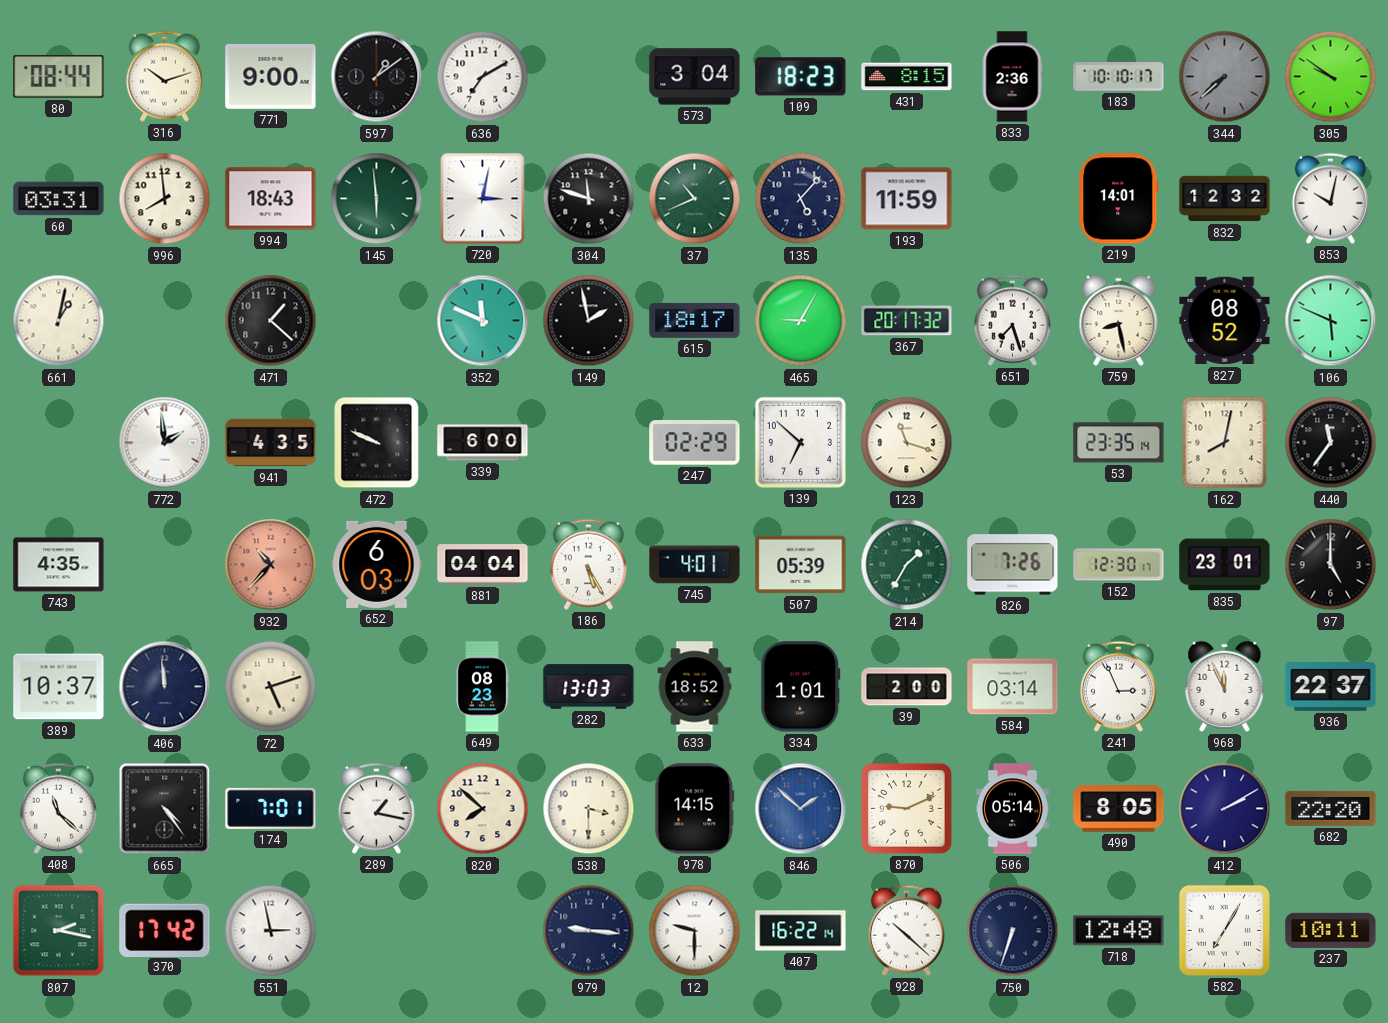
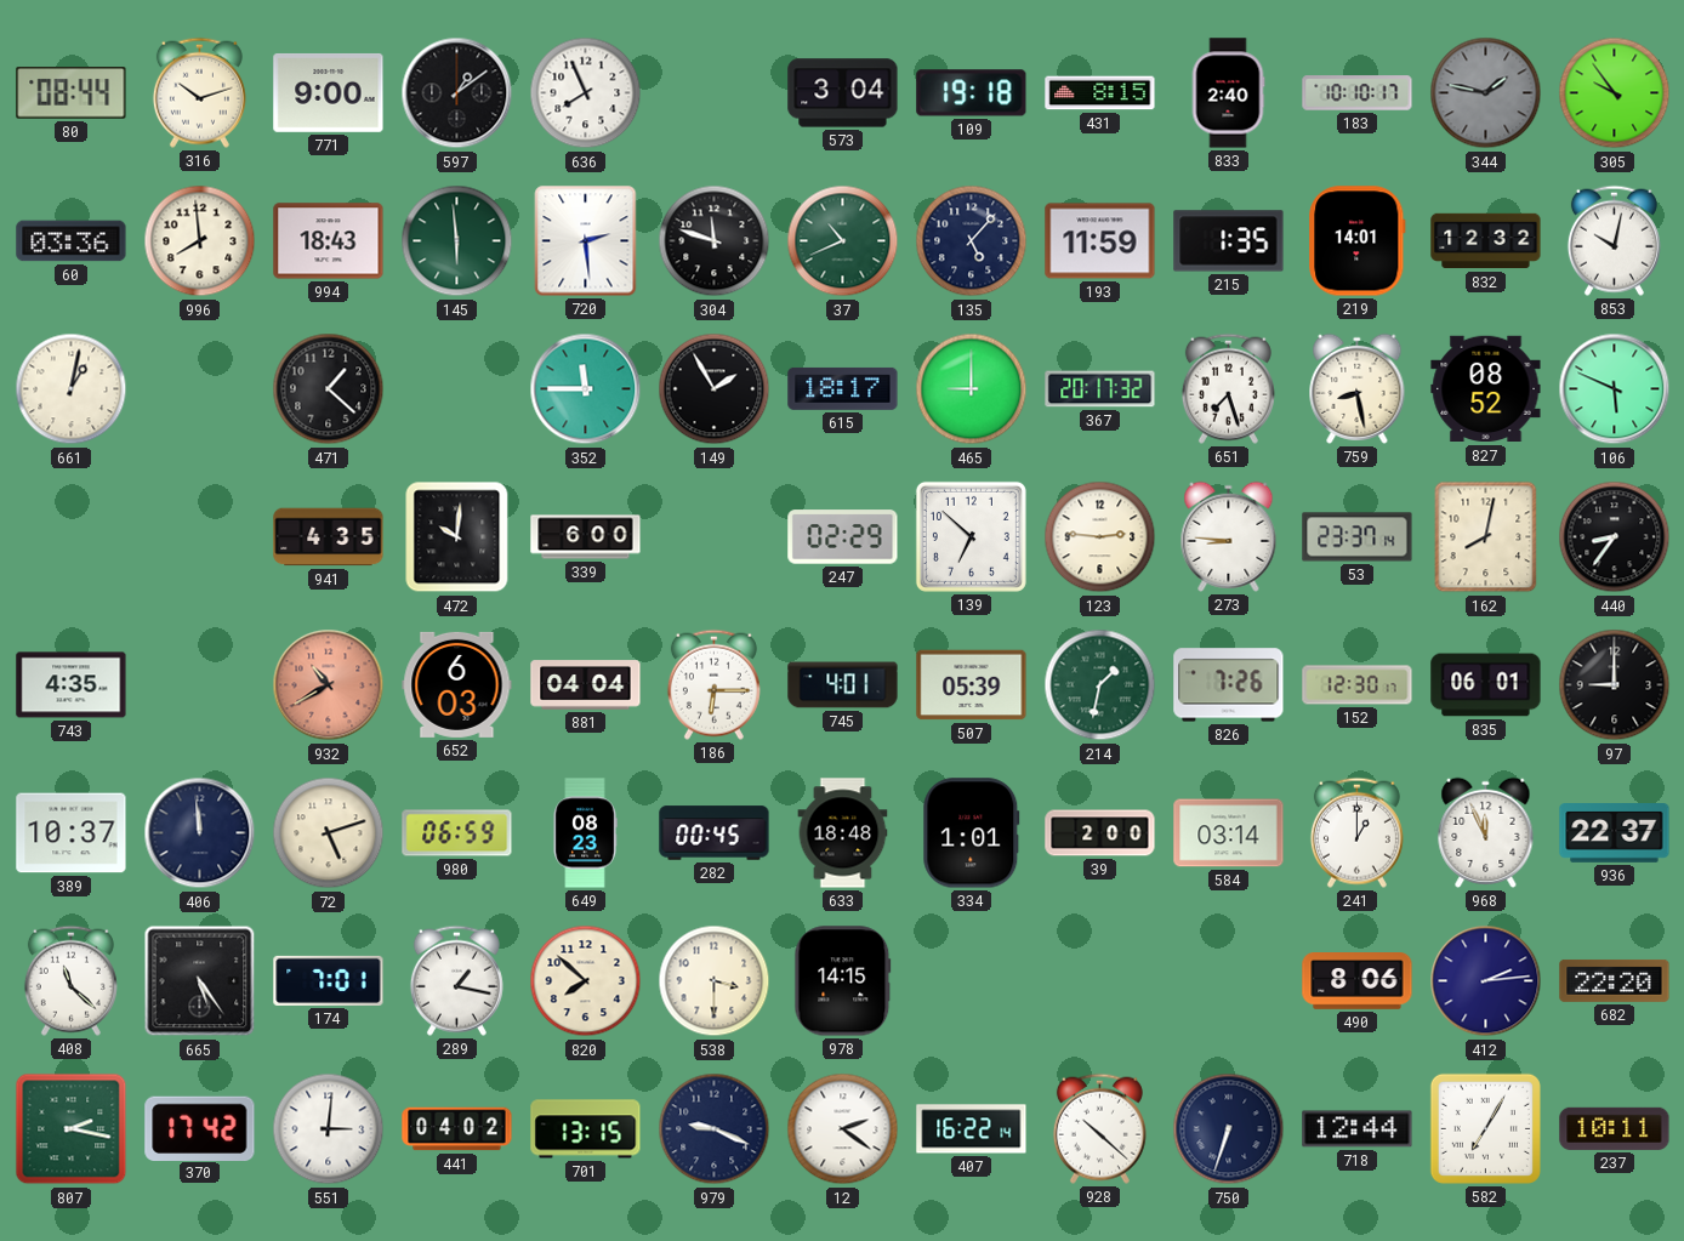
636: 7:10 -> 7:56 (586, 93)
109: 18:23 -> 19:18 (972, 93)
833: 2:36 -> 2:40 (1228, 93)
344: 7:38 -> 1:47 (1486, 93)
305: 9:51 -> 9:54 (1615, 93)
60: 03:31 -> 03:36 (72, 241)
720: 3:02 -> 2:29 (586, 241)
215: none -> 1:35 (1229, 241)
352: 11:49 -> 11:45 (586, 389)
149: 1:58 -> 1:55 (715, 389)
465: 9:05 -> 9:00 (972, 389)
772: 1:59 -> none (165, 443)
472: 9:49 -> 10:01 (457, 537)
123: 11:18 -> 2:46 (1100, 537)
273: none -> 8:46 (1229, 536)
53: 23:35 -> 23:37 (1358, 537)
440: 11:36 -> 8:36 (1615, 537)
932: 10:37 -> 10:40 (329, 685)
186: 5:25 -> 6:15 (713, 684)
214: 1:35 -> 1:32 (1100, 685)
835: 23:01 -> 06:01 (1486, 685)
97: 5:00 -> 9:00 (1615, 685)
980: none -> 06:59 (457, 833)
282: 13:03 -> 00:45 (715, 833)
633: 18:52 -> 18:48 (843, 833)
241: 2:56 -> 1:00 (1356, 832)
665: 4:24 -> 5:24 (200, 981)
846: 1:52 -> none (801, 809)
870: 9:11 -> none (907, 809)
506: 05:14 -> none (1012, 809)
490: 8:05 -> 8:06 (1358, 981)
412: 2:10 -> 2:14 (1486, 981)
551: 2:58 -> 3:01 (329, 1129)
441: none -> 04:02 (457, 1129)
701: none -> 13:15 (586, 1129)
979: 9:16 -> 9:19 (715, 1129)
12: 9:30 -> 2:21 (843, 1129)
718: 12:48 -> 12:44 (1358, 1129)
